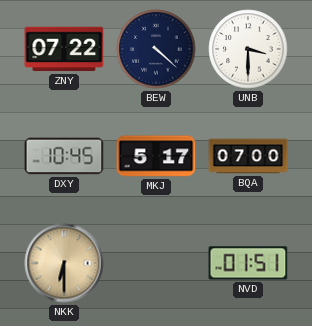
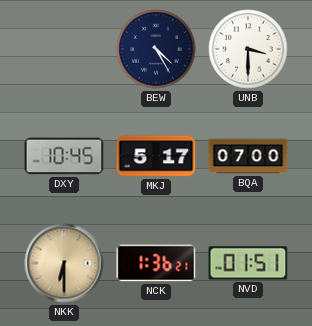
ZNY: 07:22 -> none (64, 49)
BEW: 4:22 -> 4:25 (156, 49)
NCK: none -> 1:36 (156, 263)
